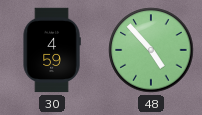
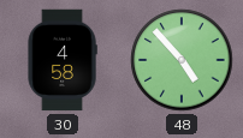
30: 4:59 -> 4:58 (63, 60)
